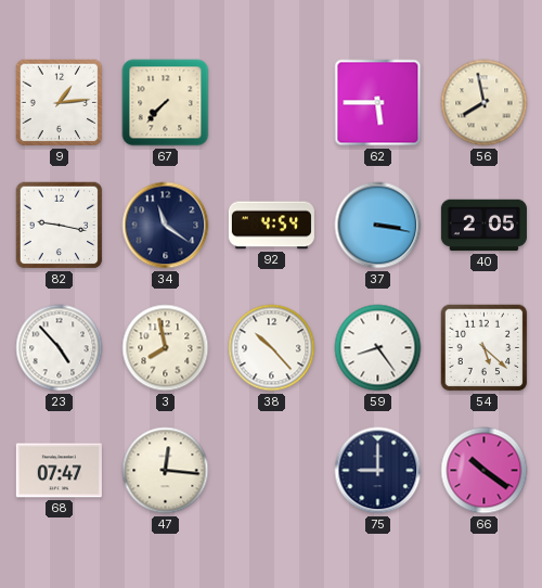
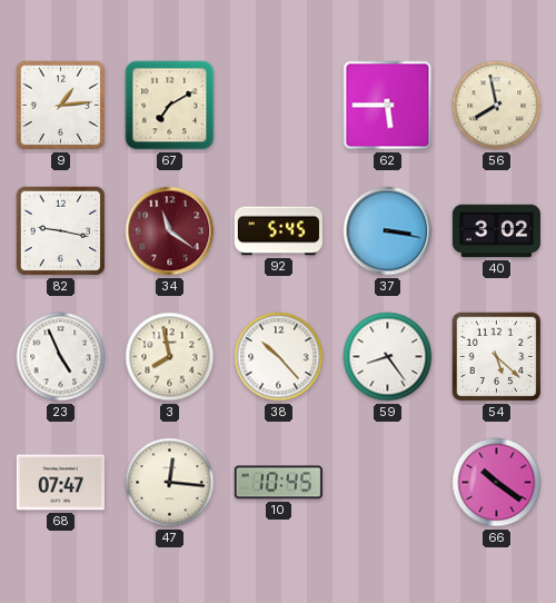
67: 7:37 -> 7:10 (170, 106)
34 dial: navy -> burgundy (170, 231)
92: 4:54 -> 5:45 (278, 231)
40: 2:05 -> 3:02 (496, 231)
23: 4:53 -> 4:56 (61, 357)
10: none -> 10:45 (278, 483)
75: 9:00 -> none (378, 471)
